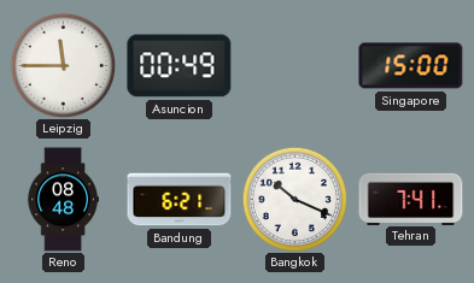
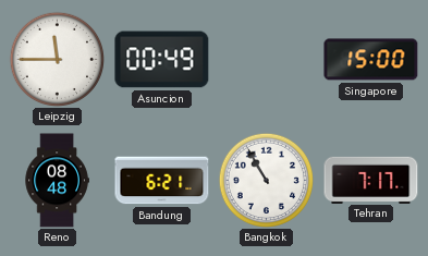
Bangkok: 10:19 -> 10:55 (266, 180)
Tehran: 7:41 -> 7:17 (371, 180)
